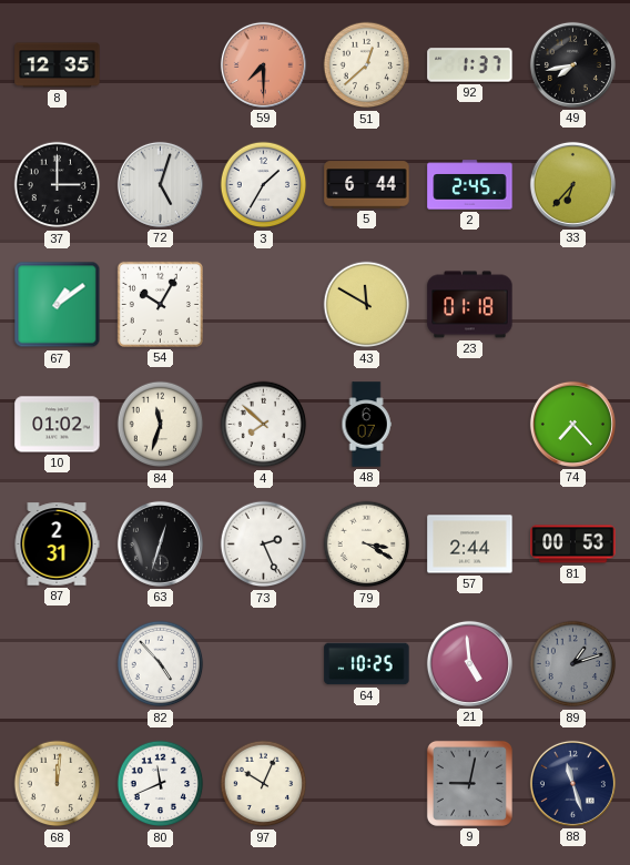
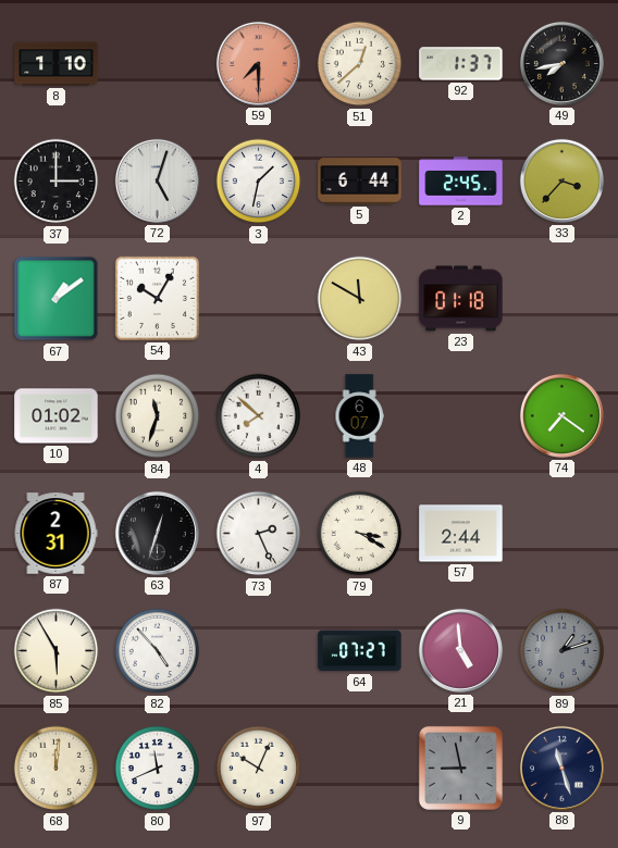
8: 12:35 -> 1:10 (57, 64)
3: 1:35 -> 1:32 (259, 182)
33: 6:37 -> 3:37 (561, 180)
74: 7:23 -> 7:21 (561, 415)
81: 00:53 -> none (573, 545)
85: none -> 5:55 (57, 651)
64: 10:25 -> 07:27 (360, 651)
9: 9:02 -> 8:58 (460, 768)
